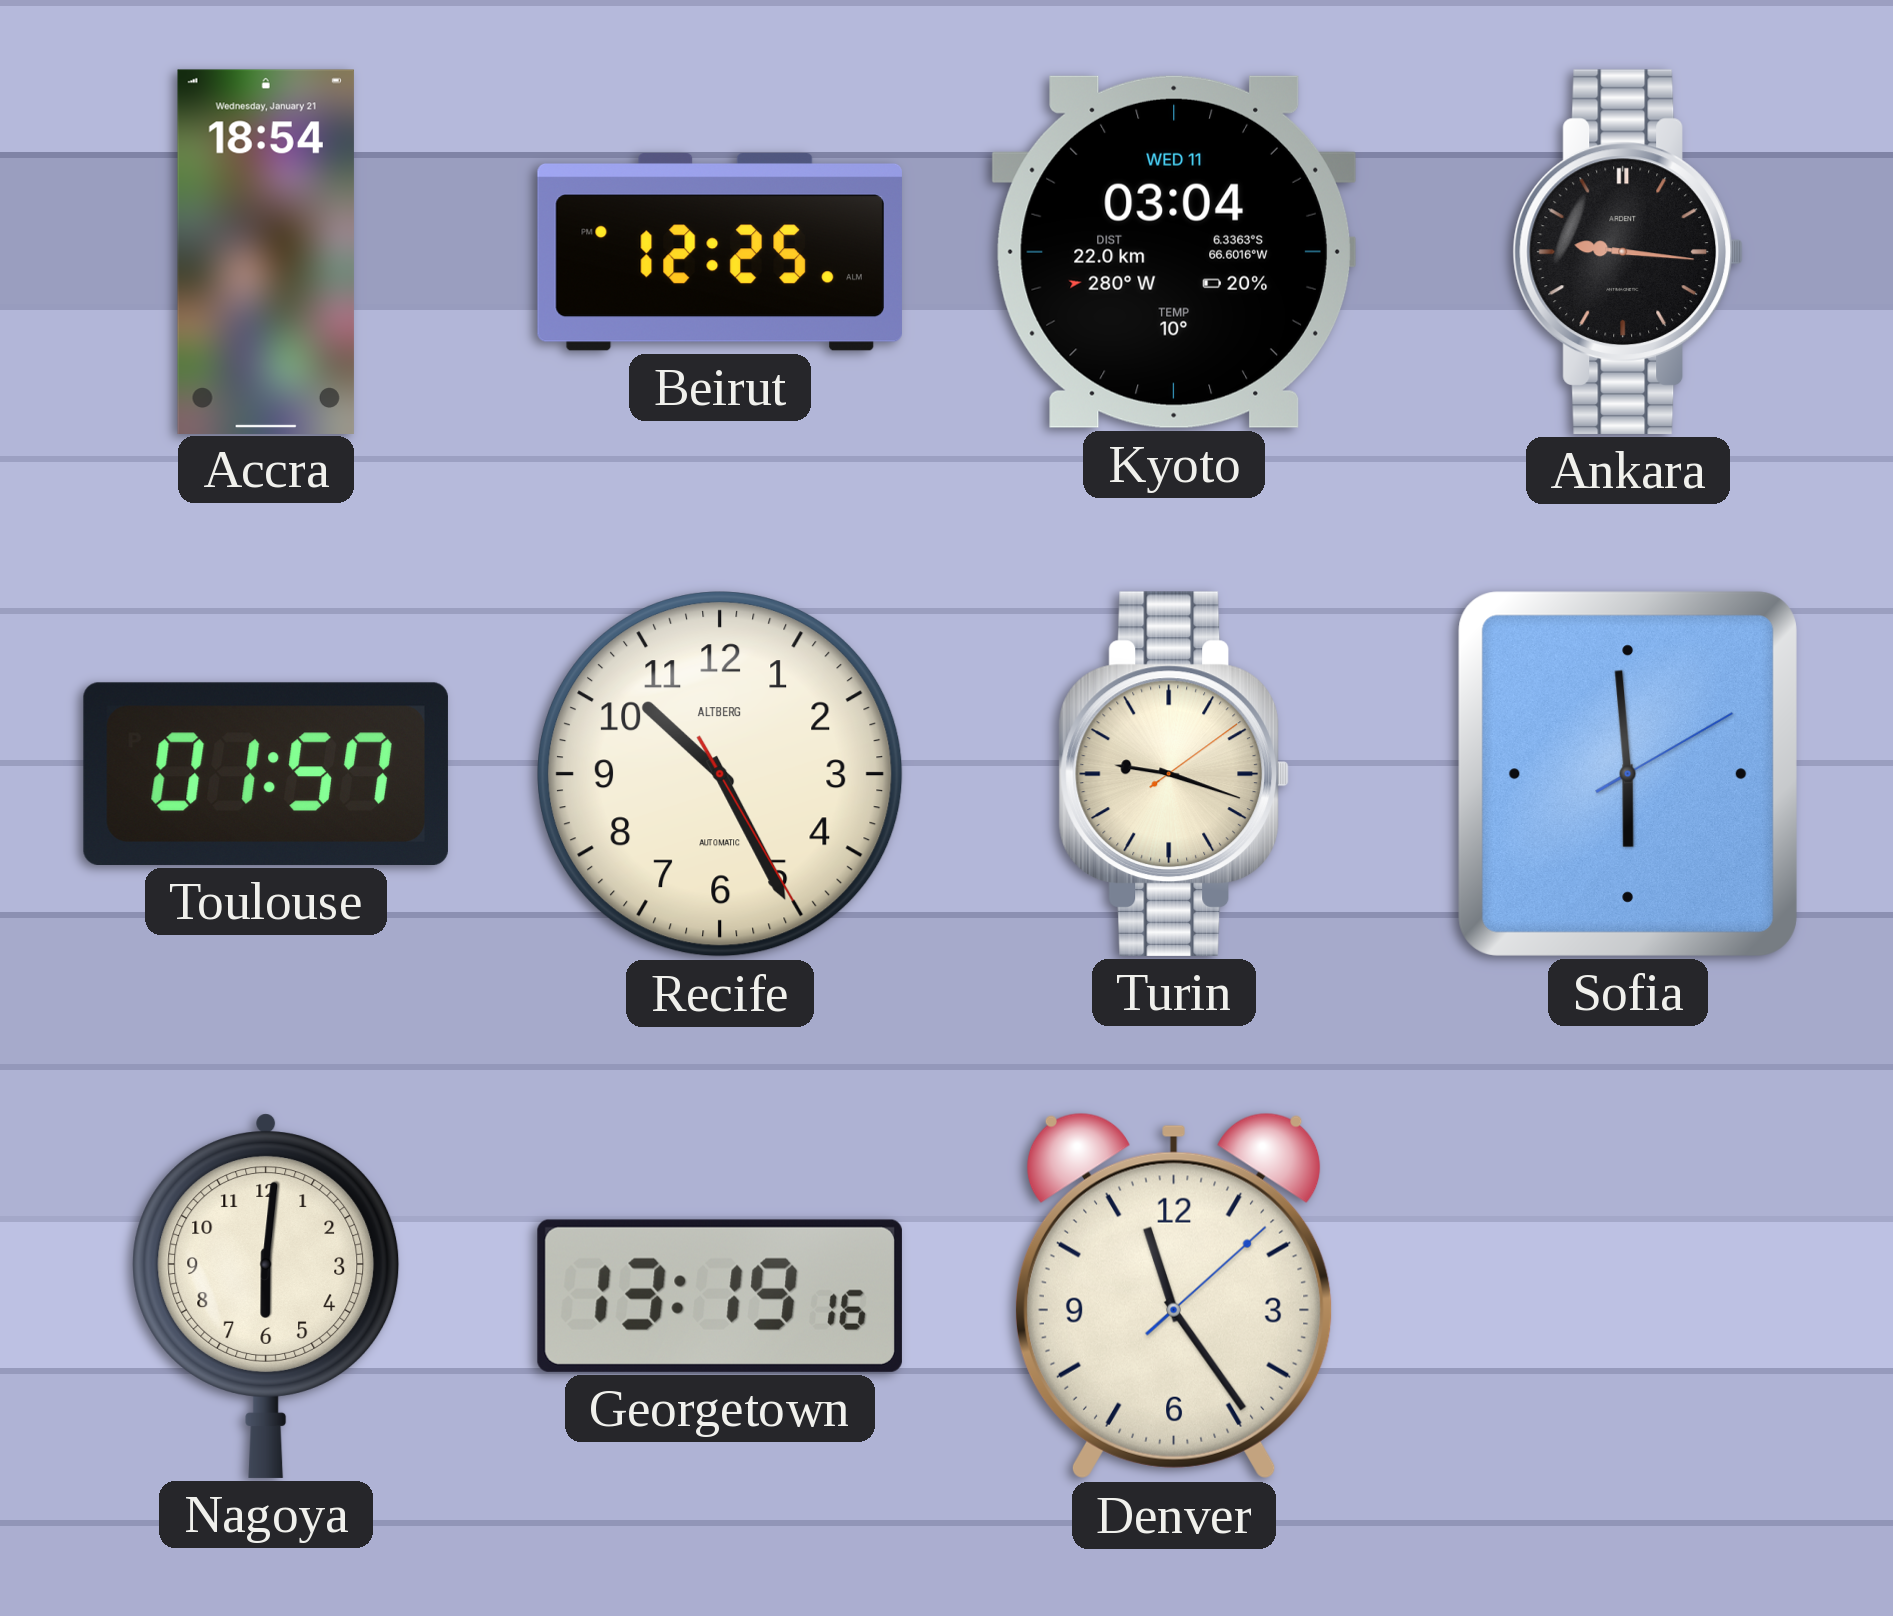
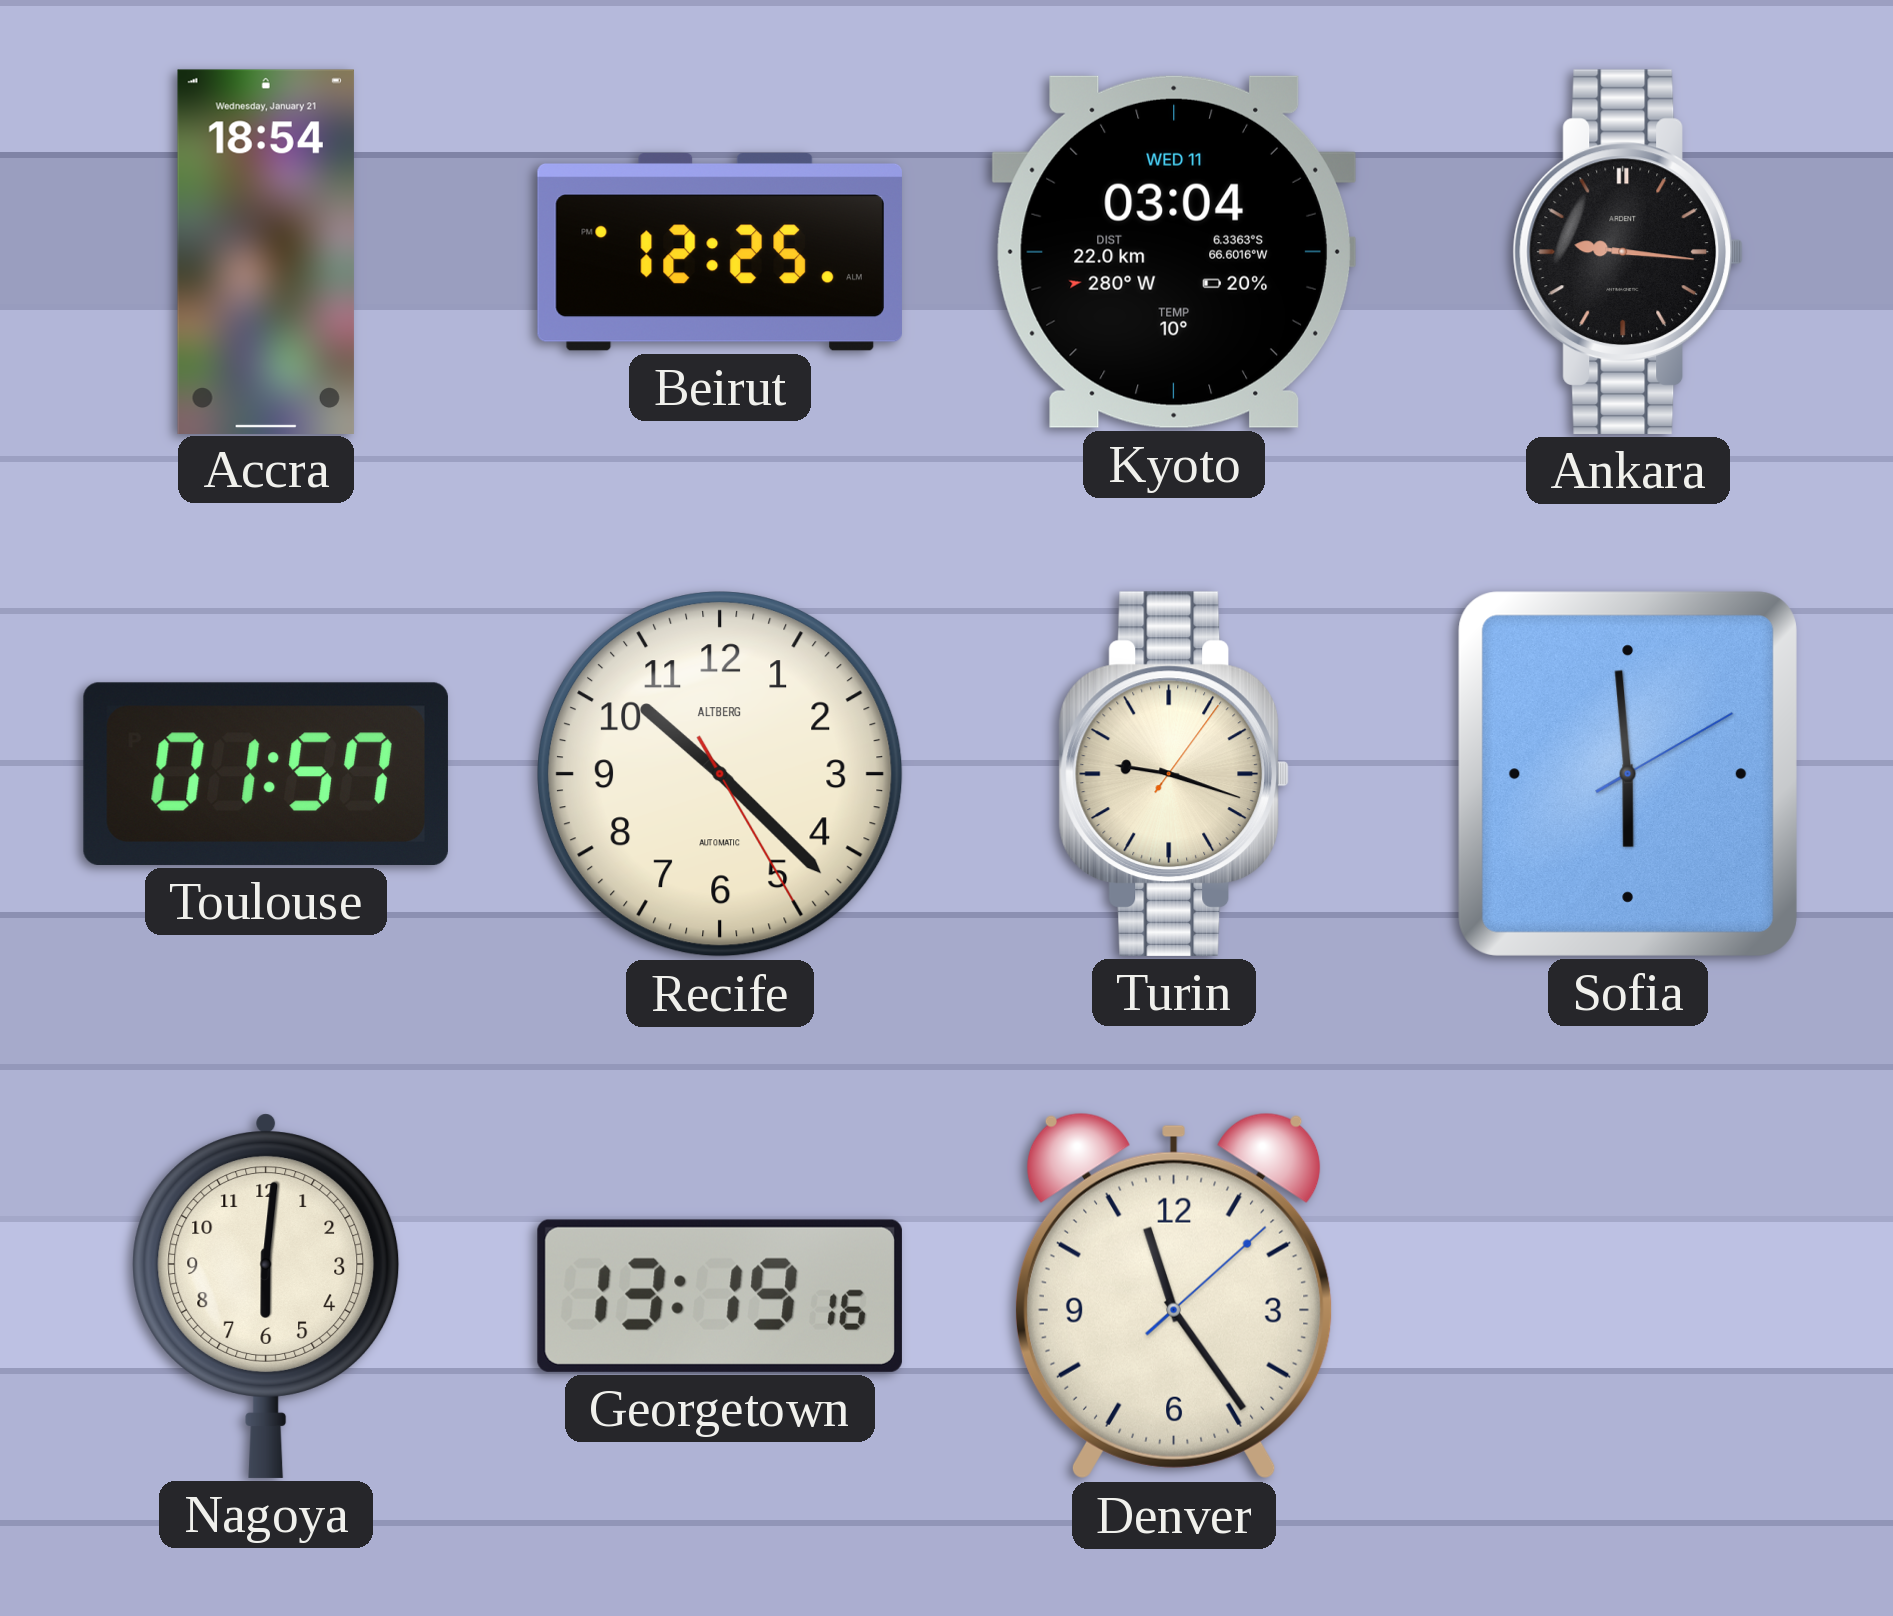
Recife: 10:25 -> 10:22 (721, 775)
Turin: 9:18:09 -> 9:18:06 (1173, 774)
